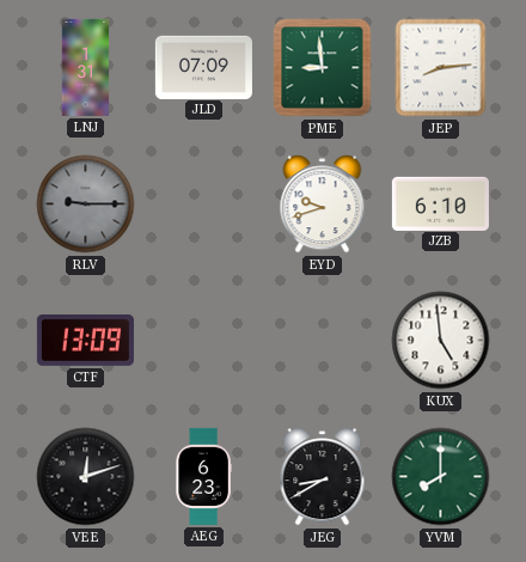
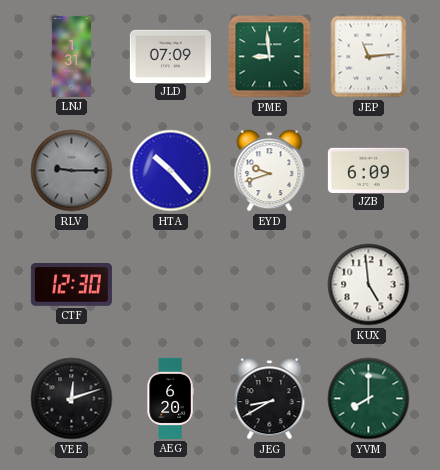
JEP: 8:14 -> 11:14 (369, 57)
HTA: none -> 10:23 (171, 171)
JZB: 6:10 -> 6:09 (368, 170)
CTF: 13:09 -> 12:30 (71, 285)
AEG: 6:23 -> 6:20 (170, 398)
